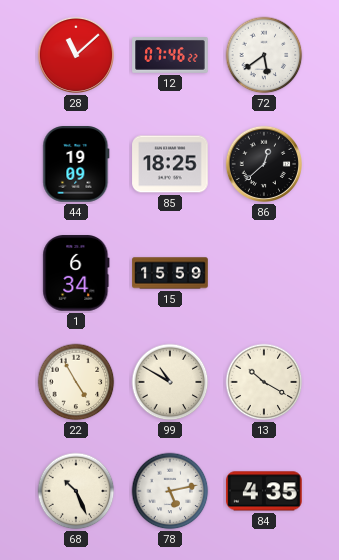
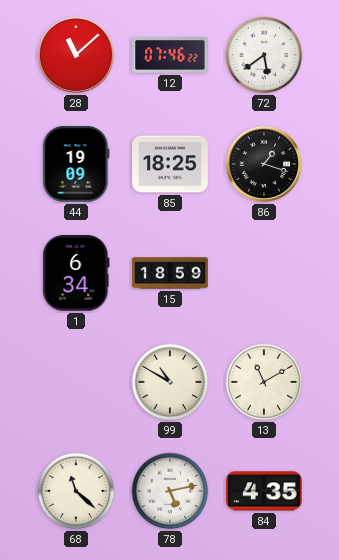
86: 12:38 -> 1:18 (264, 164)
15: 15:59 -> 18:59 (170, 273)
22: 4:55 -> none (76, 382)
13: 10:20 -> 11:10 (264, 382)
68: 10:26 -> 11:22 (76, 491)
